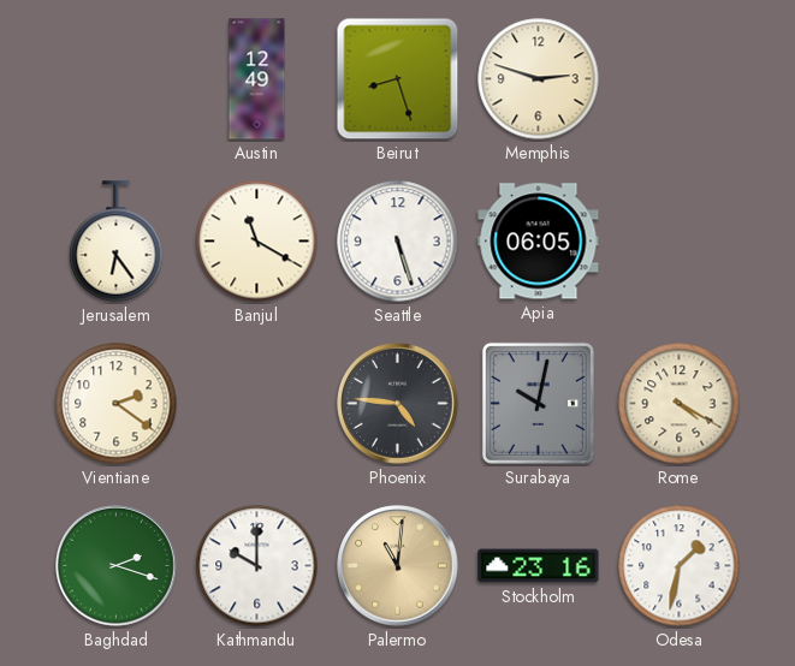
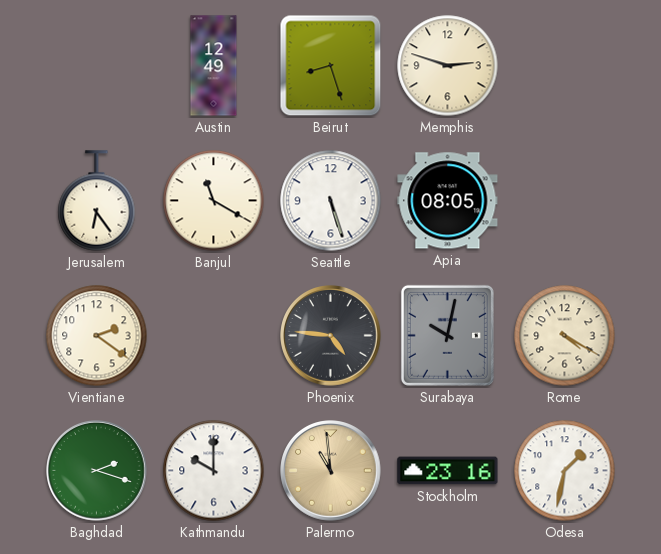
Apia: 06:05 -> 08:05 (448, 201)
Palermo: 11:01 -> 10:59 (331, 471)
